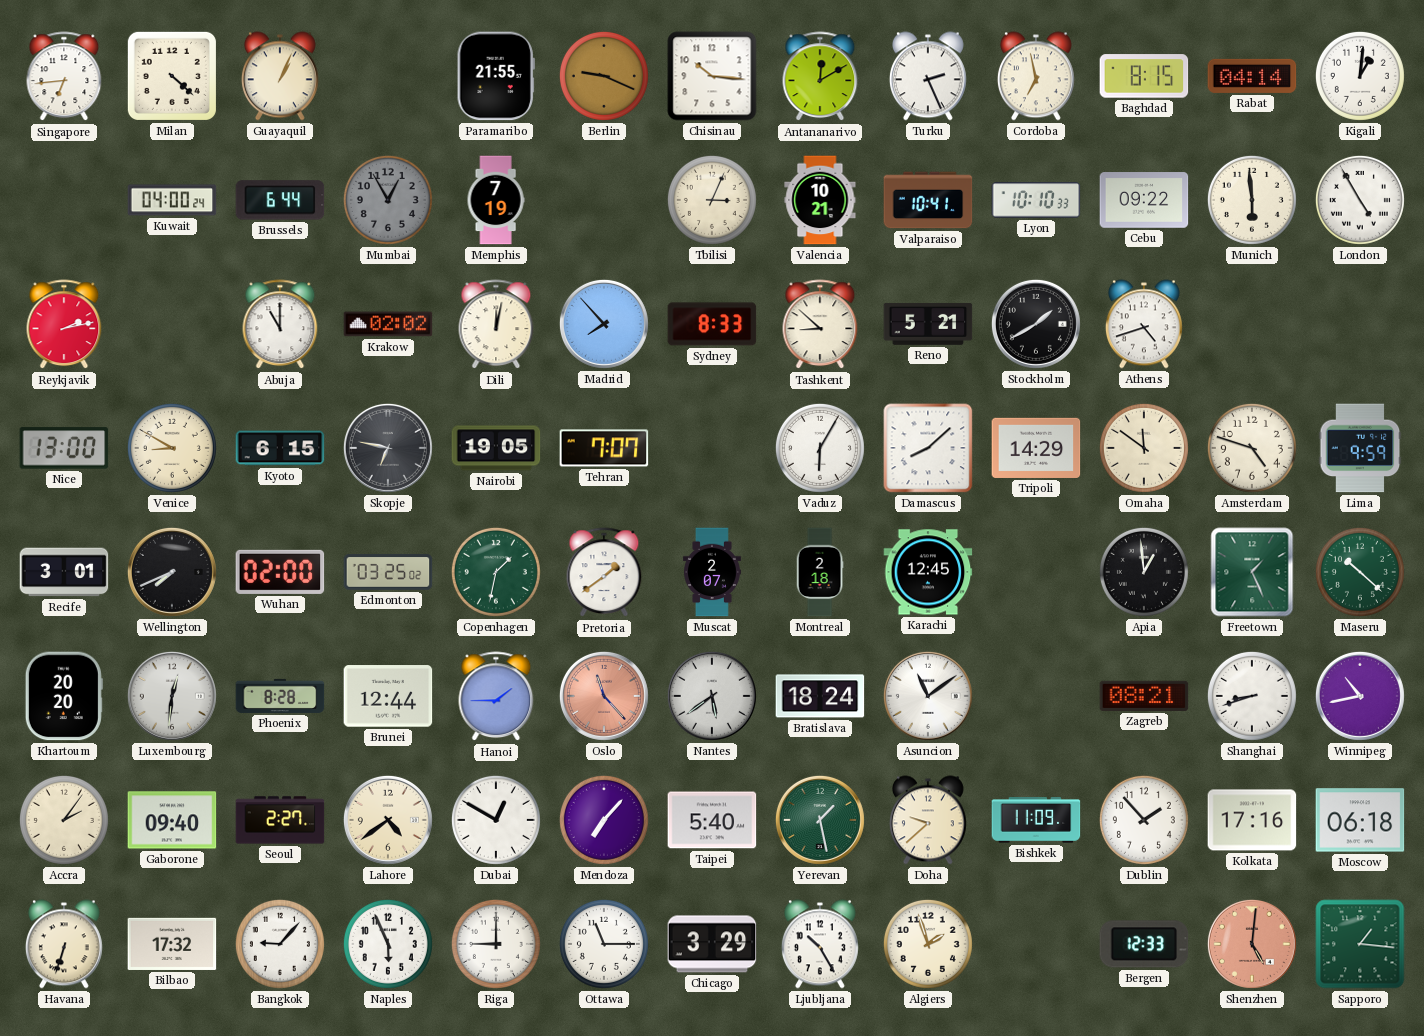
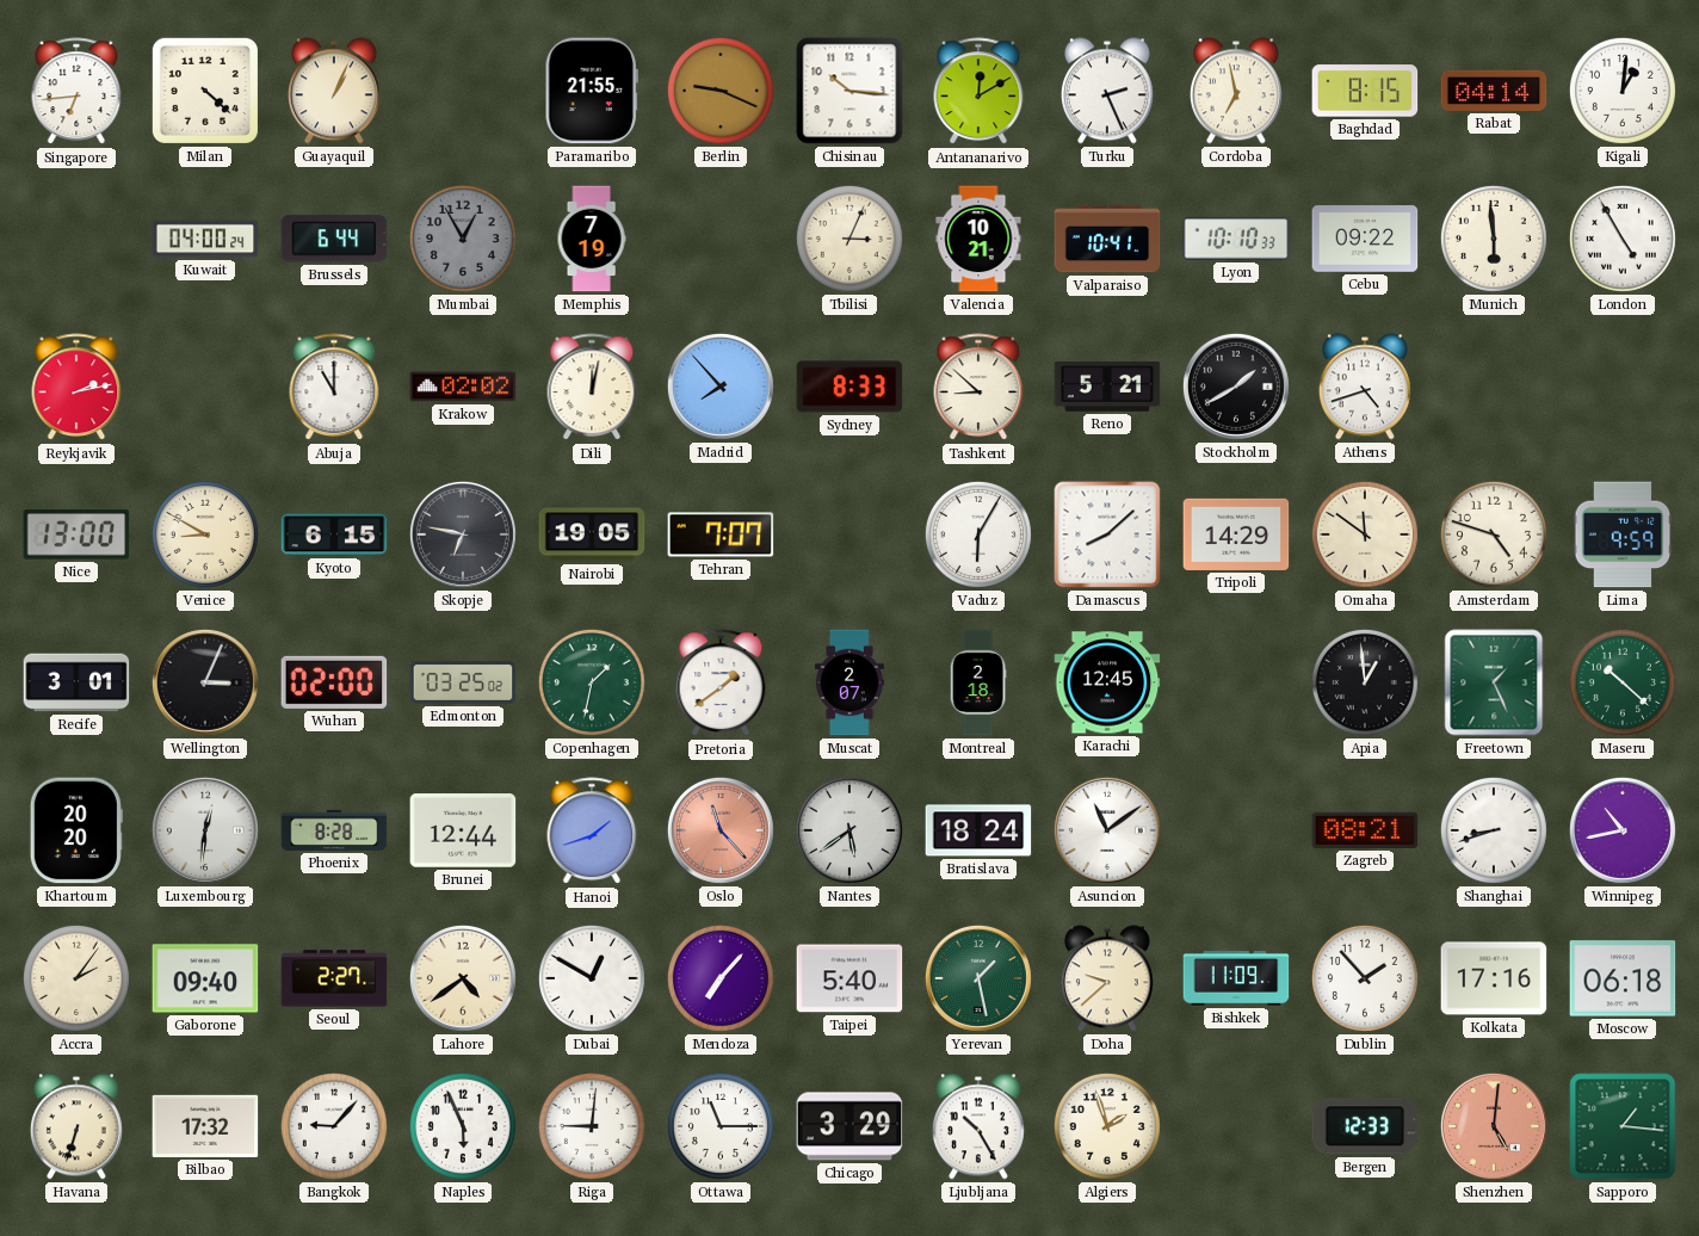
Wellington: 7:41 -> 3:04 (205, 682)
Hanoi: 1:45 -> 1:42 (592, 832)
Riga: 9:00 -> 9:01 (592, 1126)
